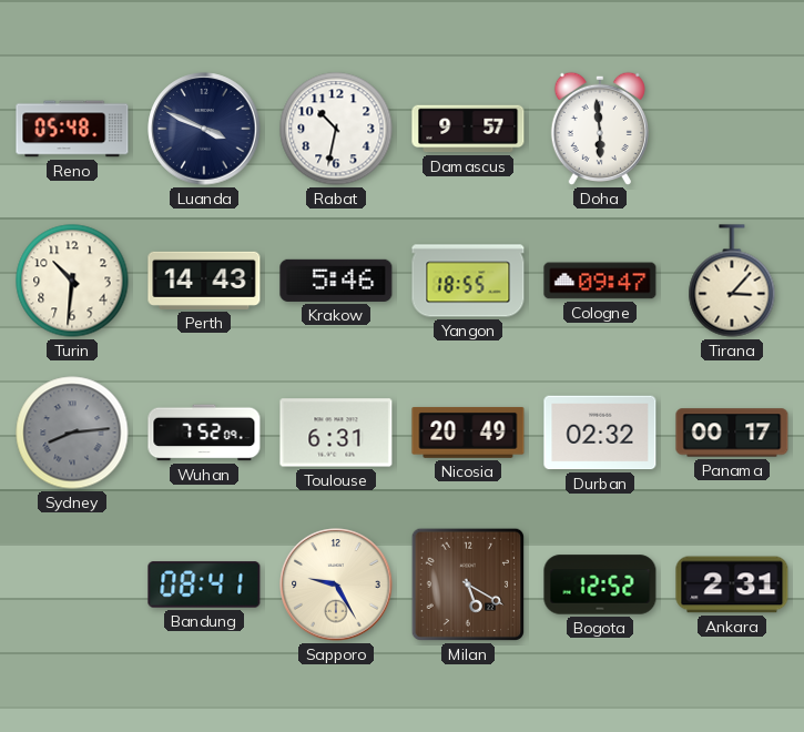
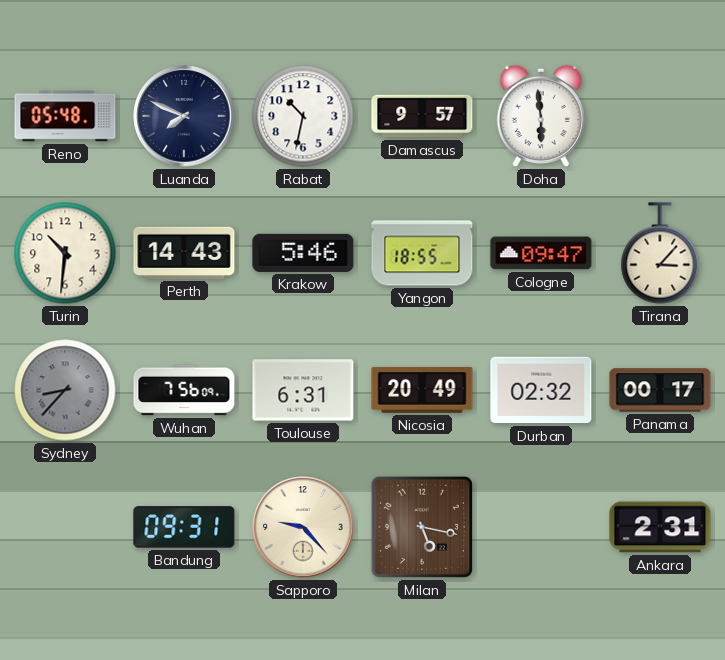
Luanda: 3:49 -> 7:49 (184, 116)
Sydney: 8:14 -> 8:37 (65, 390)
Wuhan: 7:52 -> 7:56 (184, 390)
Bandung: 08:41 -> 09:31 (184, 527)
Sapporo: 9:25 -> 9:23 (303, 527)
Milan: 5:20 -> 5:17 (422, 527)
Bogota: 12:52 -> none (600, 584)
